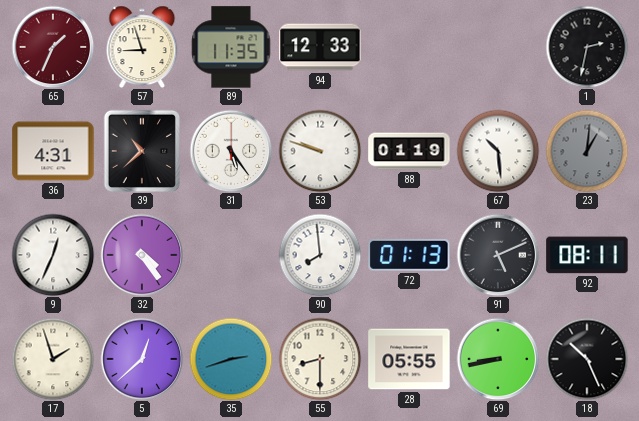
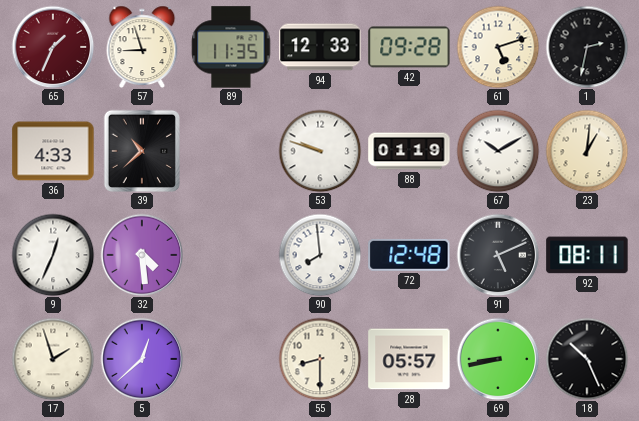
42: none -> 09:28 (409, 47)
61: none -> 5:12 (498, 47)
36: 4:31 -> 4:33 (53, 151)
31: 5:24 -> none (231, 151)
67: 10:29 -> 10:10 (498, 151)
23 dial: grey -> cream (587, 151)
32: 4:24 -> 4:29 (142, 255)
72: 01:13 -> 12:48 (409, 255)
35: 2:42 -> none (231, 359)
28: 05:55 -> 05:57 (409, 359)
